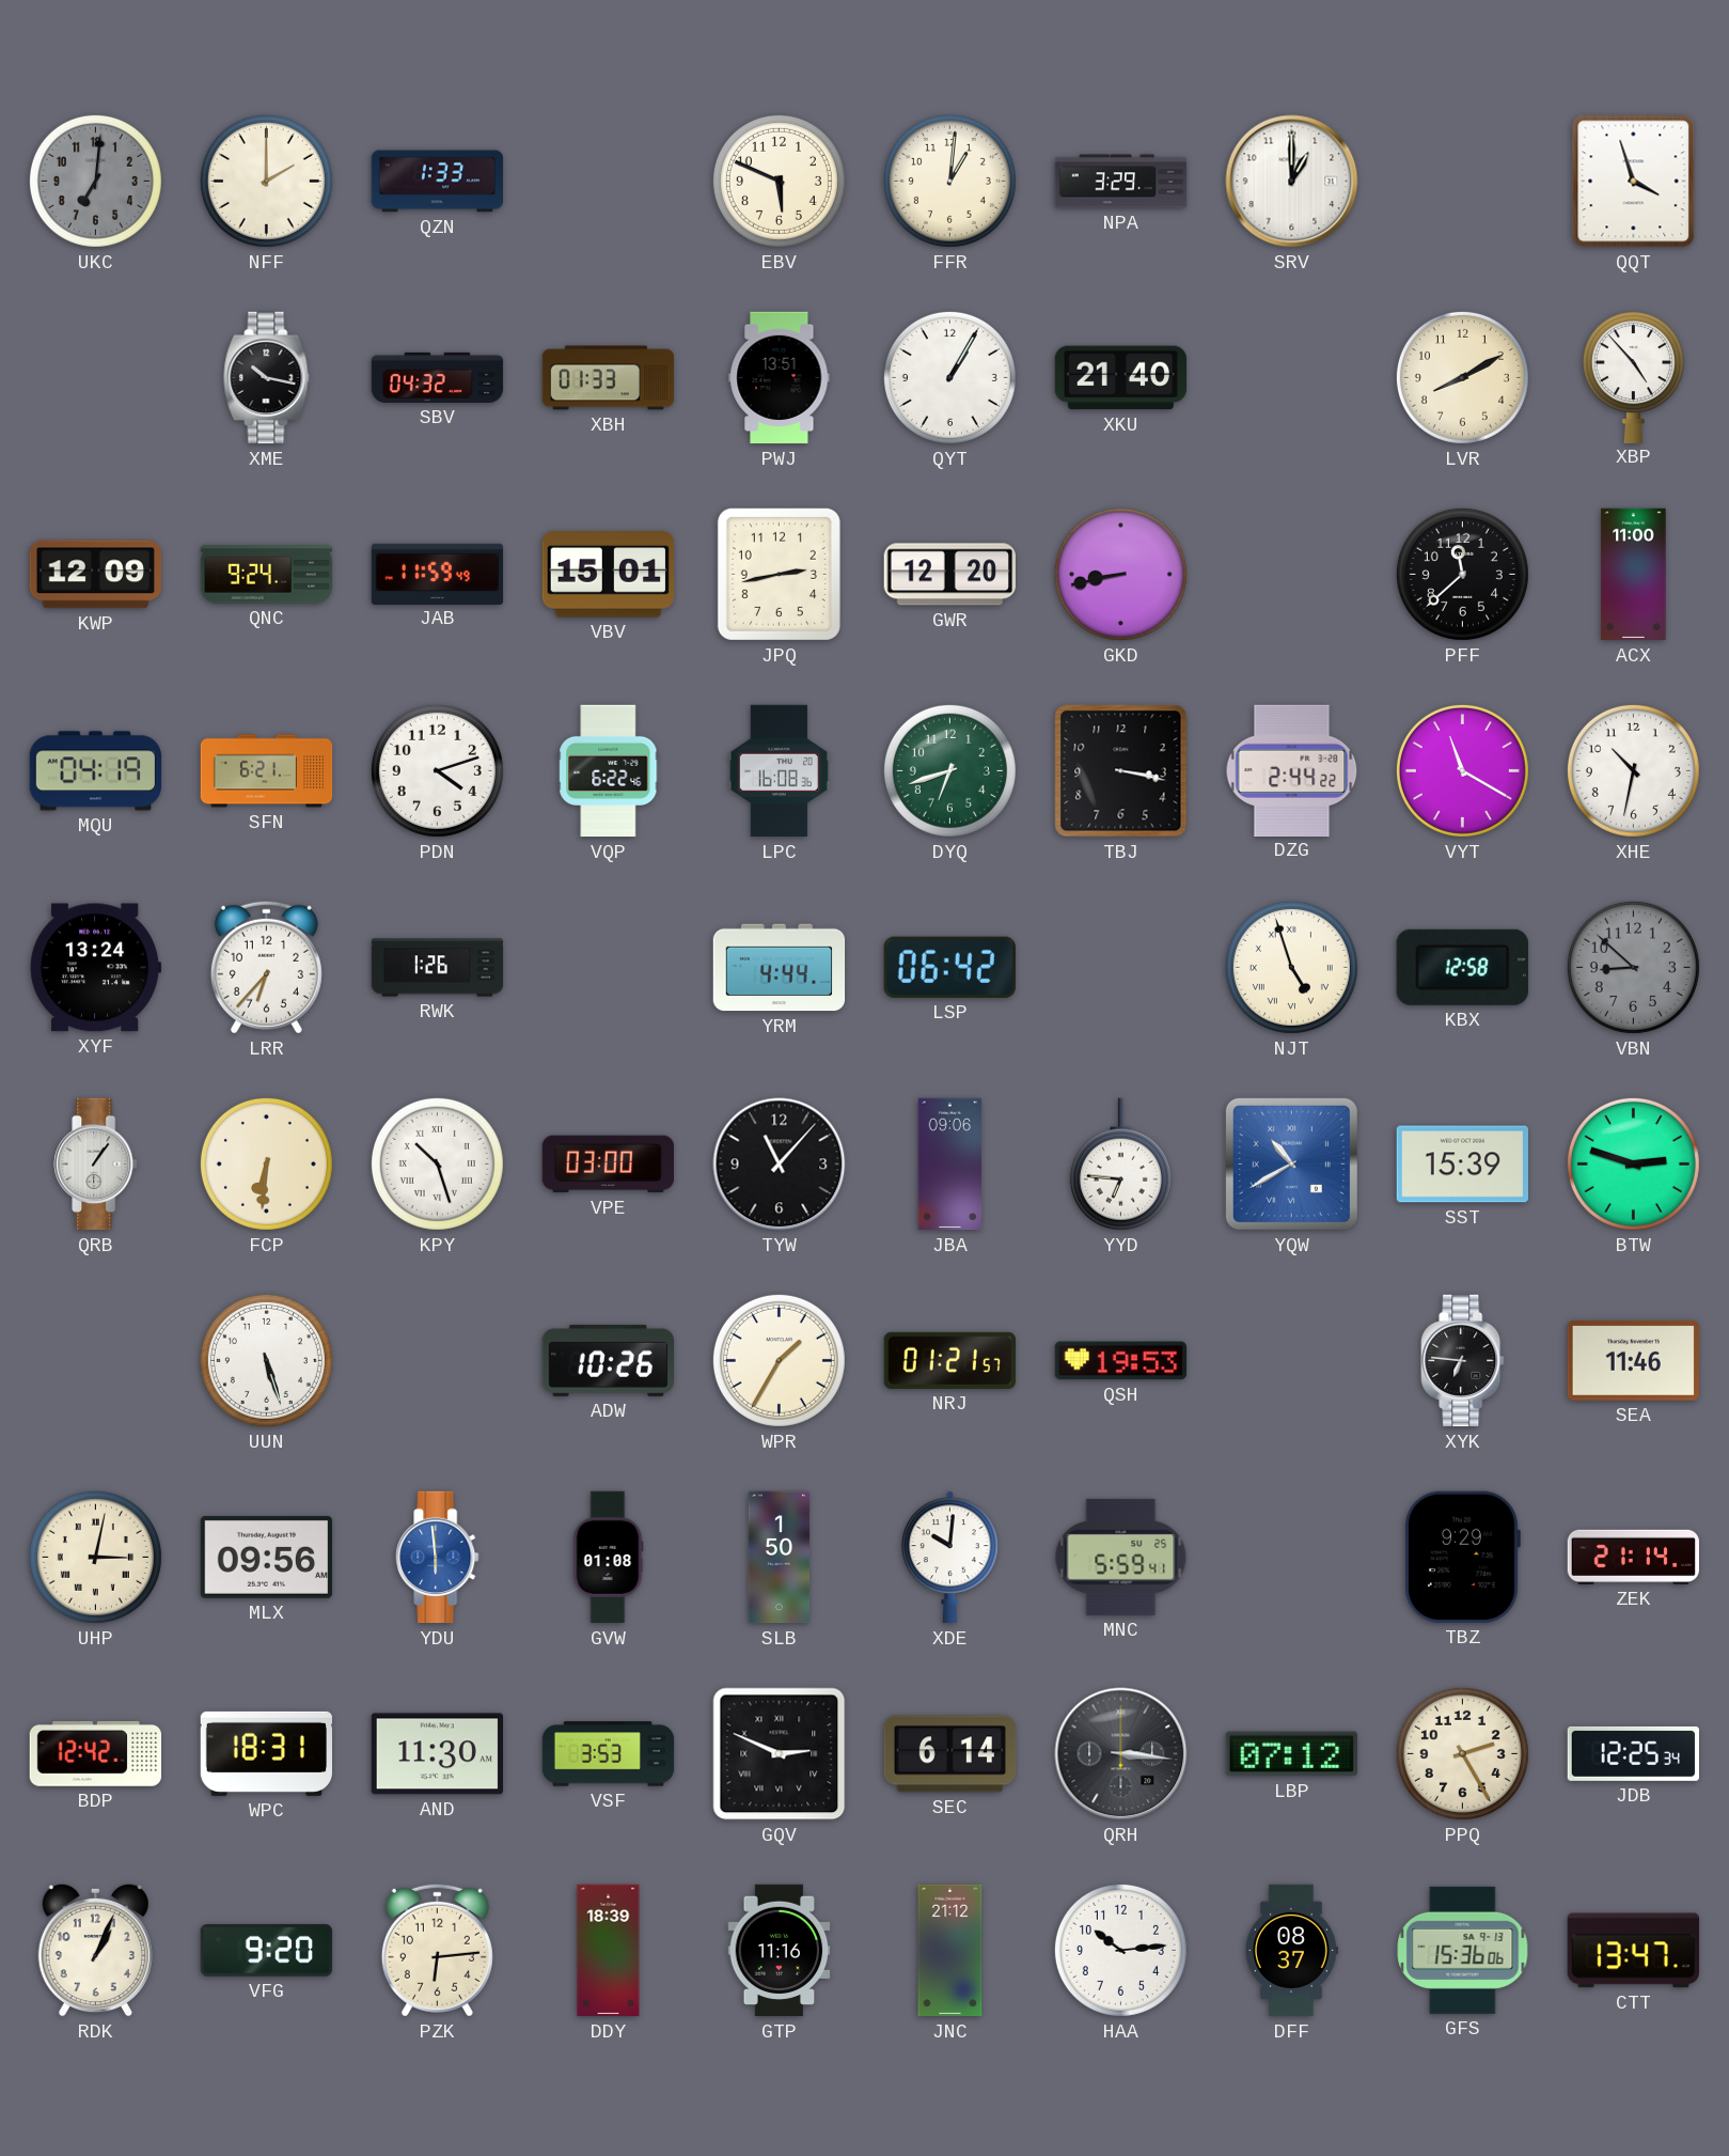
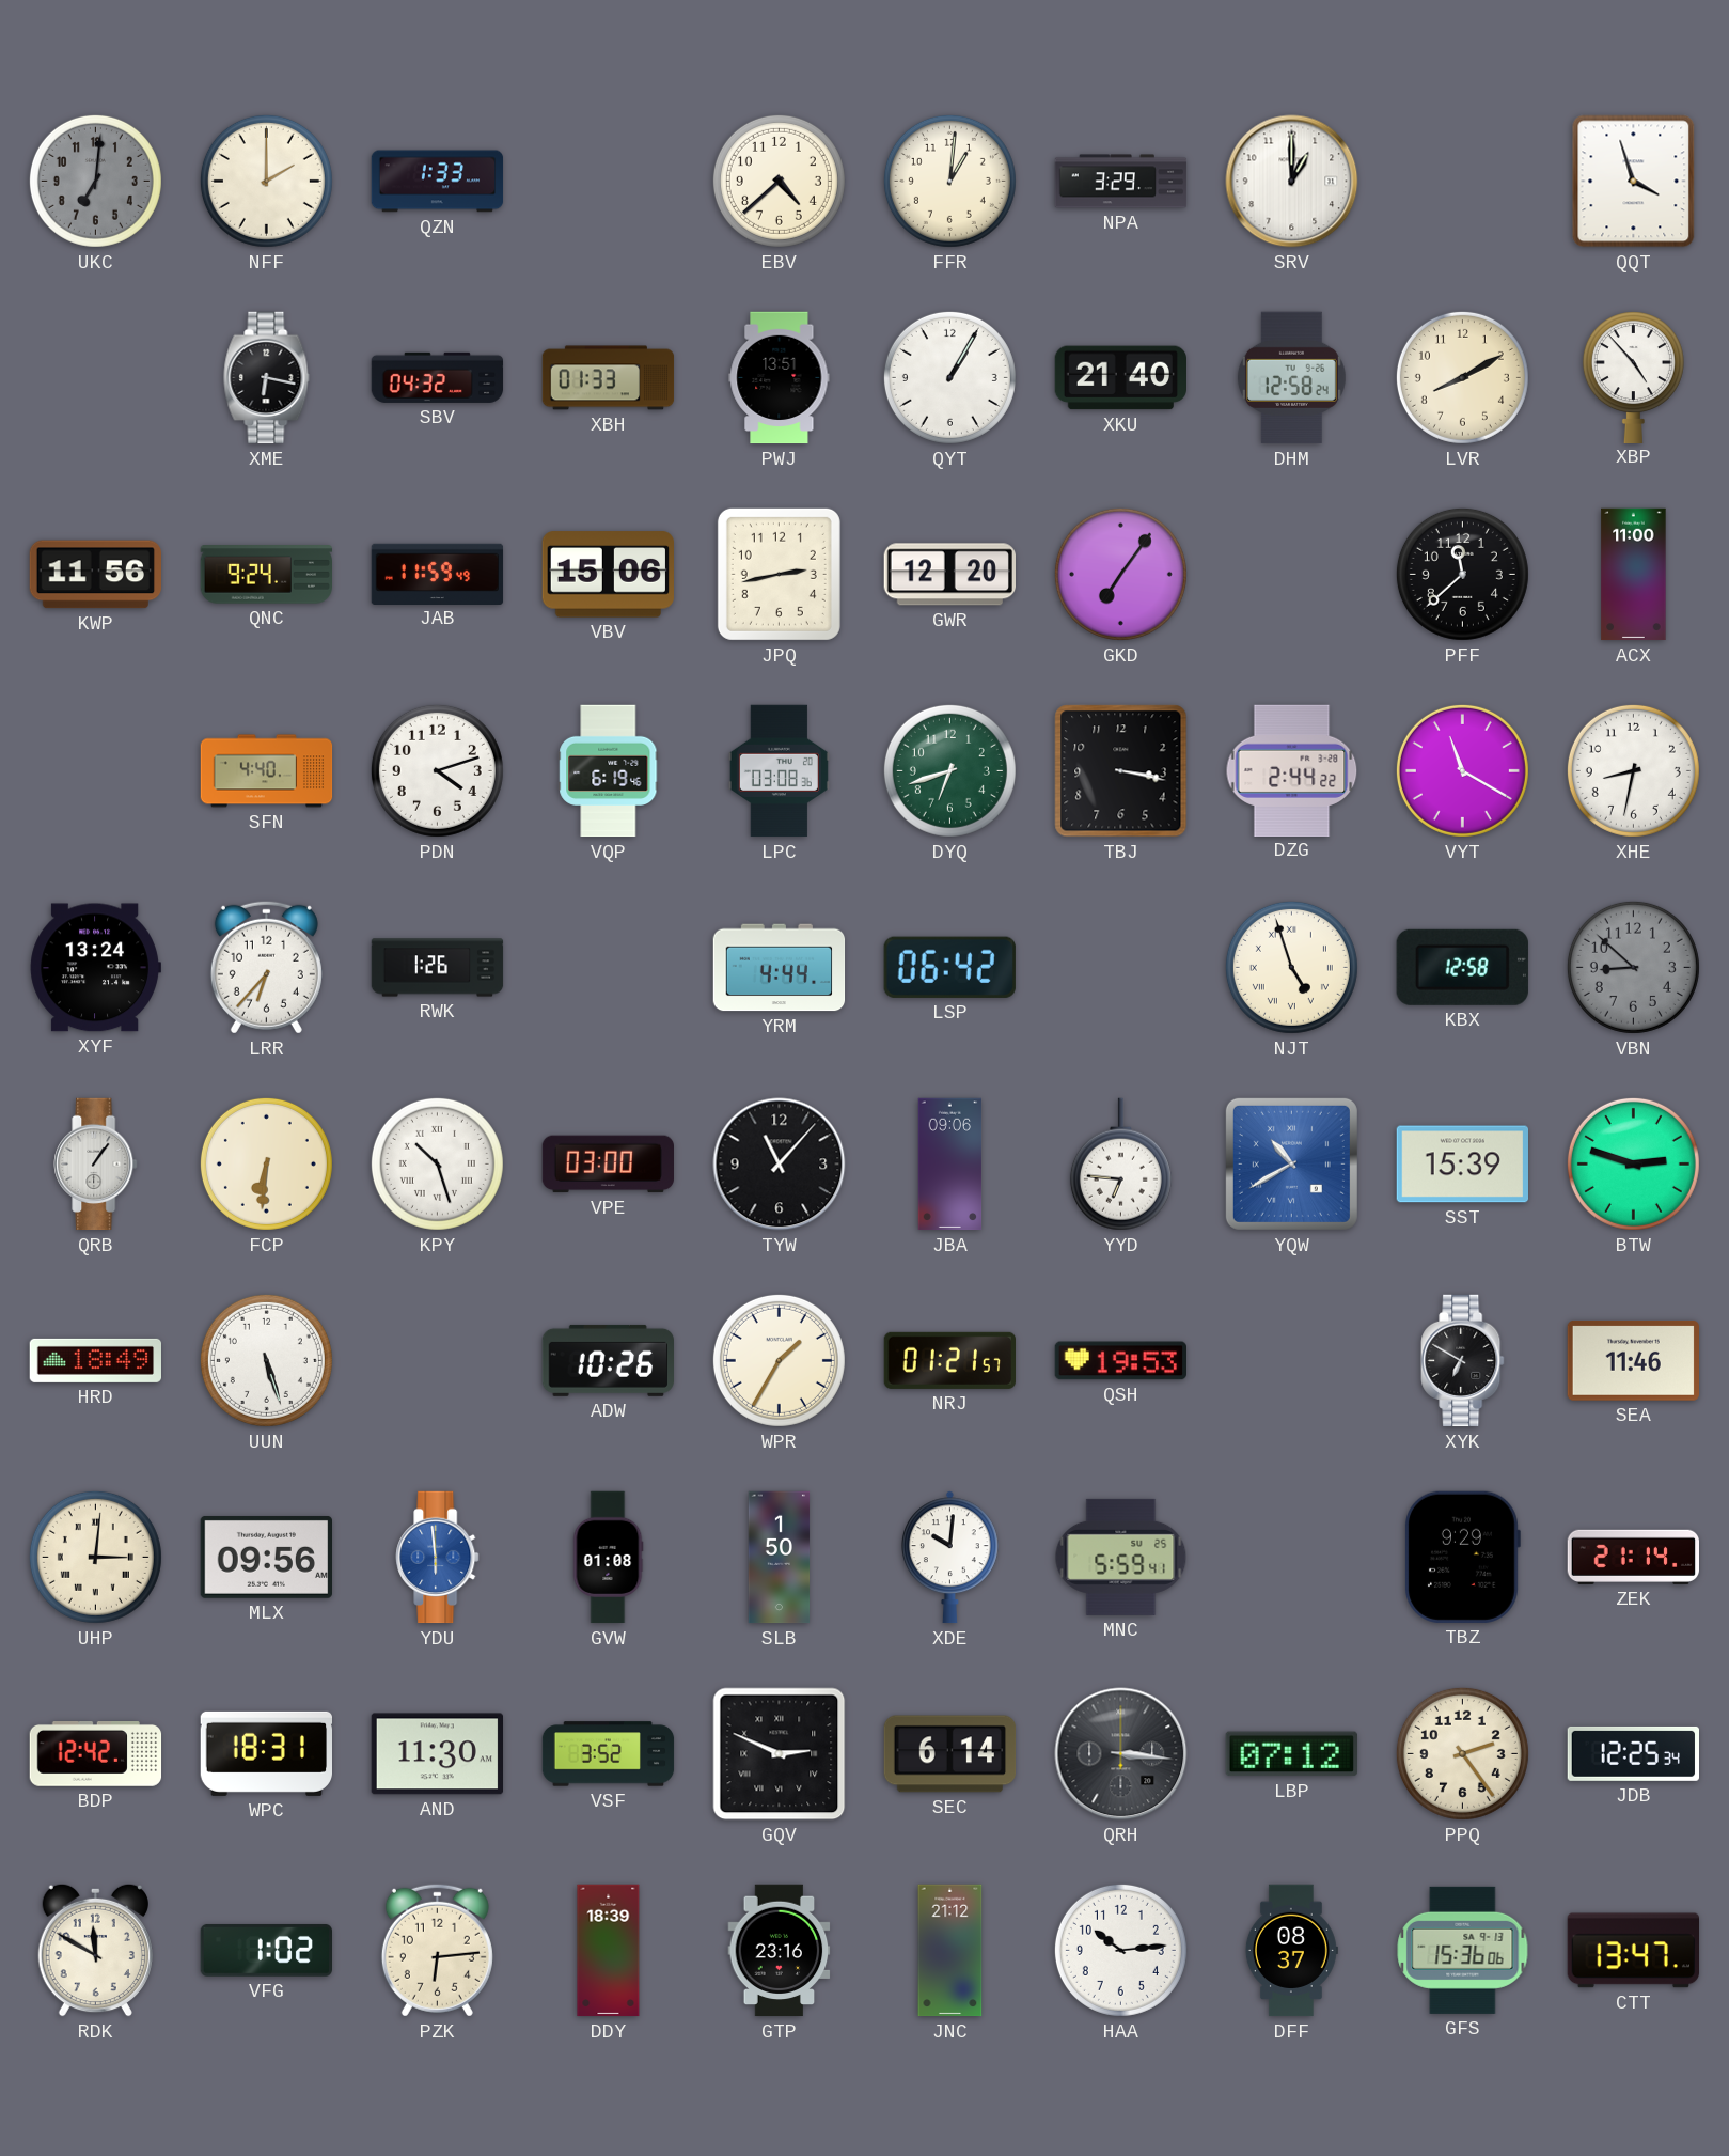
EBV: 5:49 -> 4:38 (779, 181)
XME: 10:17 -> 6:17 (267, 378)
DHM: none -> 12:58 (1291, 378)
KWP: 12:09 -> 11:56 (95, 575)
VBV: 15:01 -> 15:06 (608, 575)
GKD: 8:43 -> 7:06 (1120, 574)
MQU: 04:19 -> none (96, 771)
SFN: 6:21 -> 4:40 (267, 771)
VQP: 6:22 -> 6:19 (609, 771)
LPC: 16:08 -> 03:08 (779, 771)
XHE: 10:32 -> 8:32 (1633, 770)
HRD: none -> 18:49 (95, 1360)
XYK: 6:46 -> 6:50 (1463, 1361)
UHP: 3:02 -> 3:01 (95, 1557)
VSF: 3:53 -> 3:52 (609, 1754)
PPQ: 2:25 -> 2:24 (1462, 1753)
RDK: 1:04 -> 11:50 (95, 1950)
VFG: 9:20 -> 1:02 (266, 1950)
GTP: 11:16 -> 23:16 (780, 1951)
